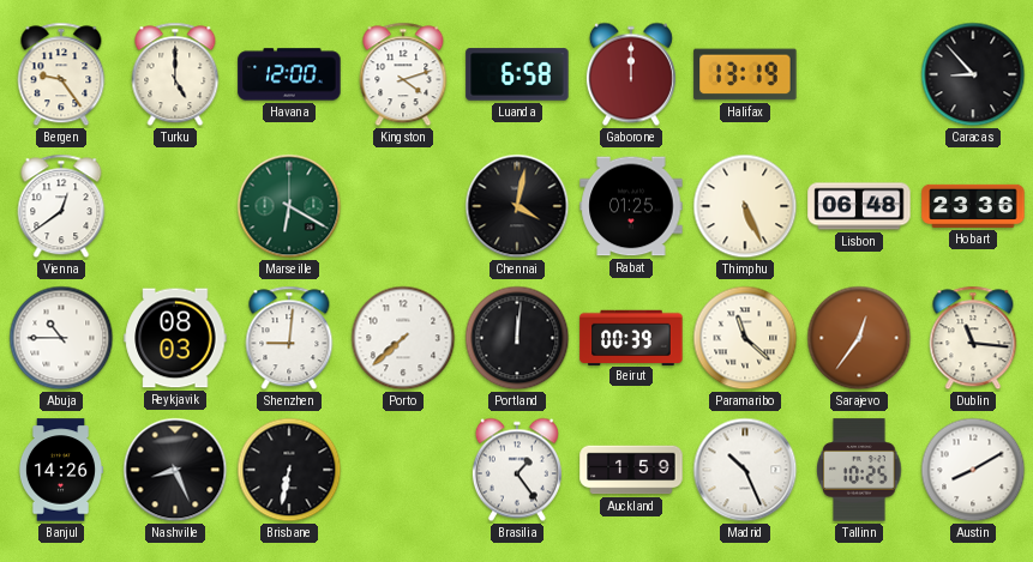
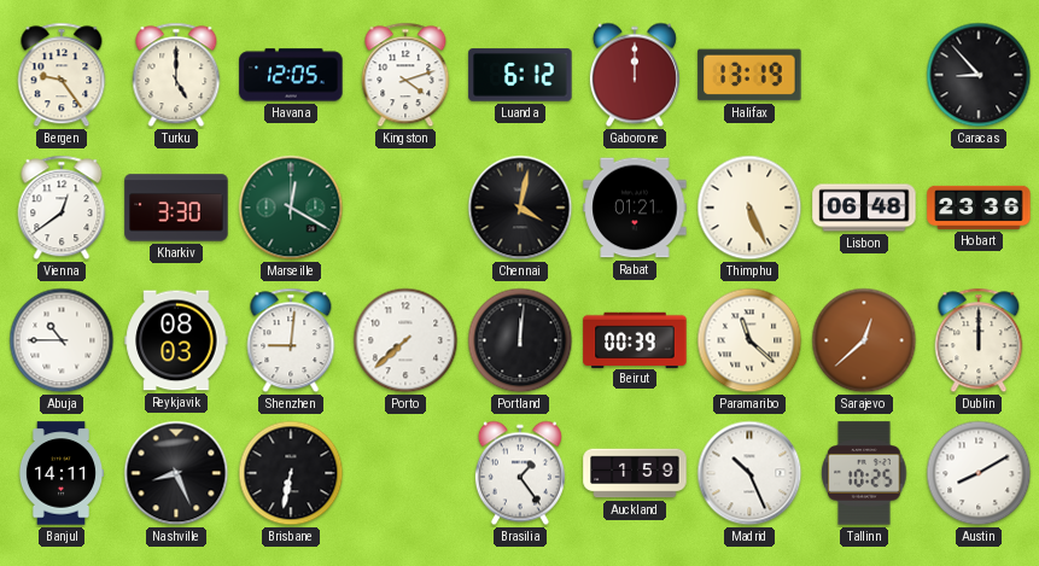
Havana: 12:00 -> 12:05 (291, 75)
Luanda: 6:58 -> 6:12 (520, 75)
Kharkiv: none -> 3:30 (176, 208)
Marseille: 6:20 -> 12:20 (291, 208)
Rabat: 01:25 -> 01:21 (635, 208)
Sarajevo: 12:36 -> 12:38 (864, 340)
Dublin: 11:16 -> 12:00 (979, 340)
Banjul: 14:26 -> 14:11 (62, 473)
